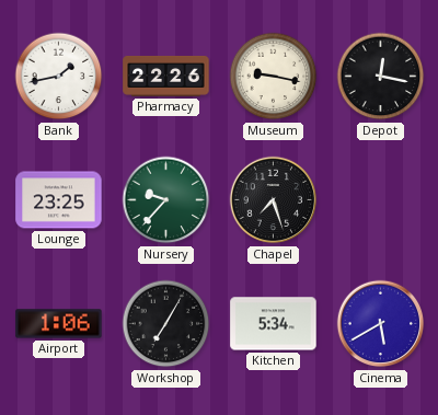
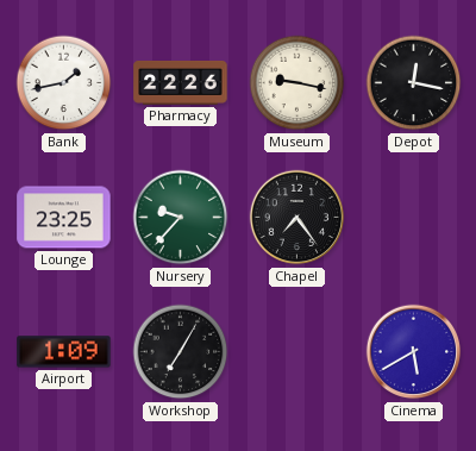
Chapel: 7:27 -> 7:24 (297, 218)
Airport: 1:06 -> 1:09 (64, 352)
Kitchen: 5:34 -> none (274, 324)
